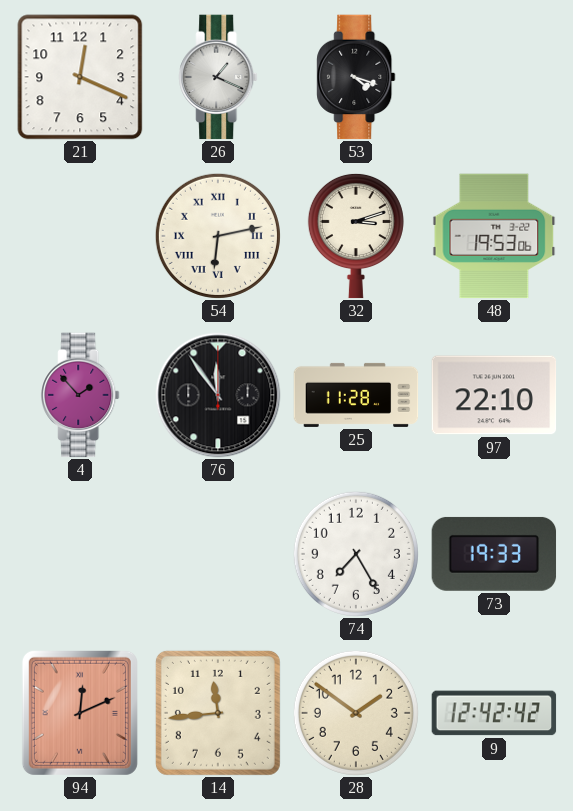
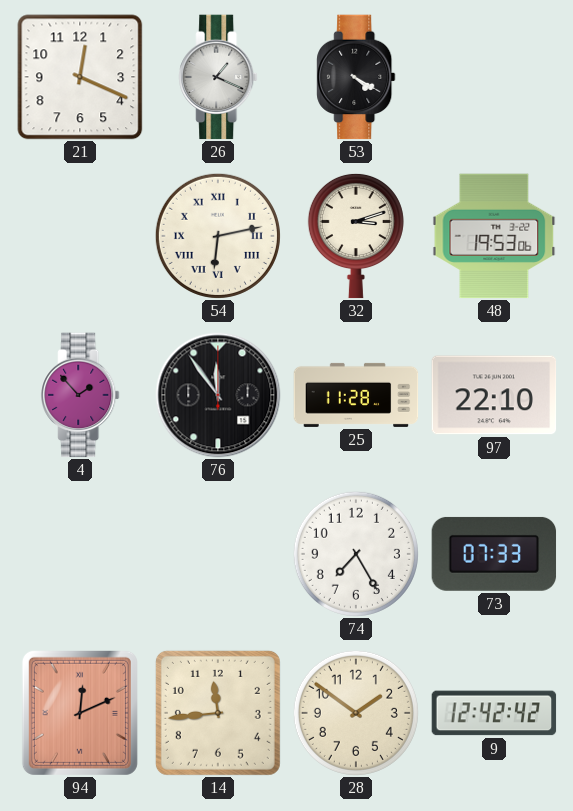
53: 4:18 -> 4:20 (356, 77)
73: 19:33 -> 07:33 (494, 554)
